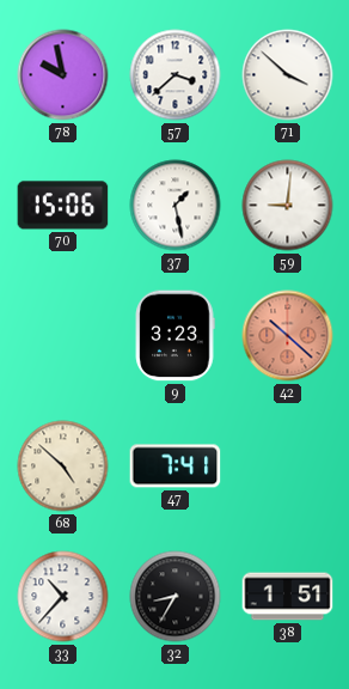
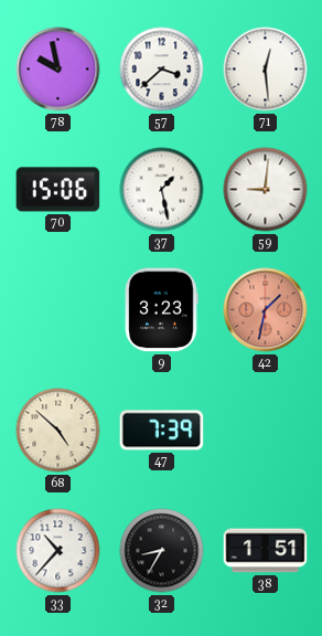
71: 3:52 -> 12:29 (266, 70)
42: 10:22 -> 1:32 (266, 310)
47: 7:41 -> 7:39 (162, 431)
